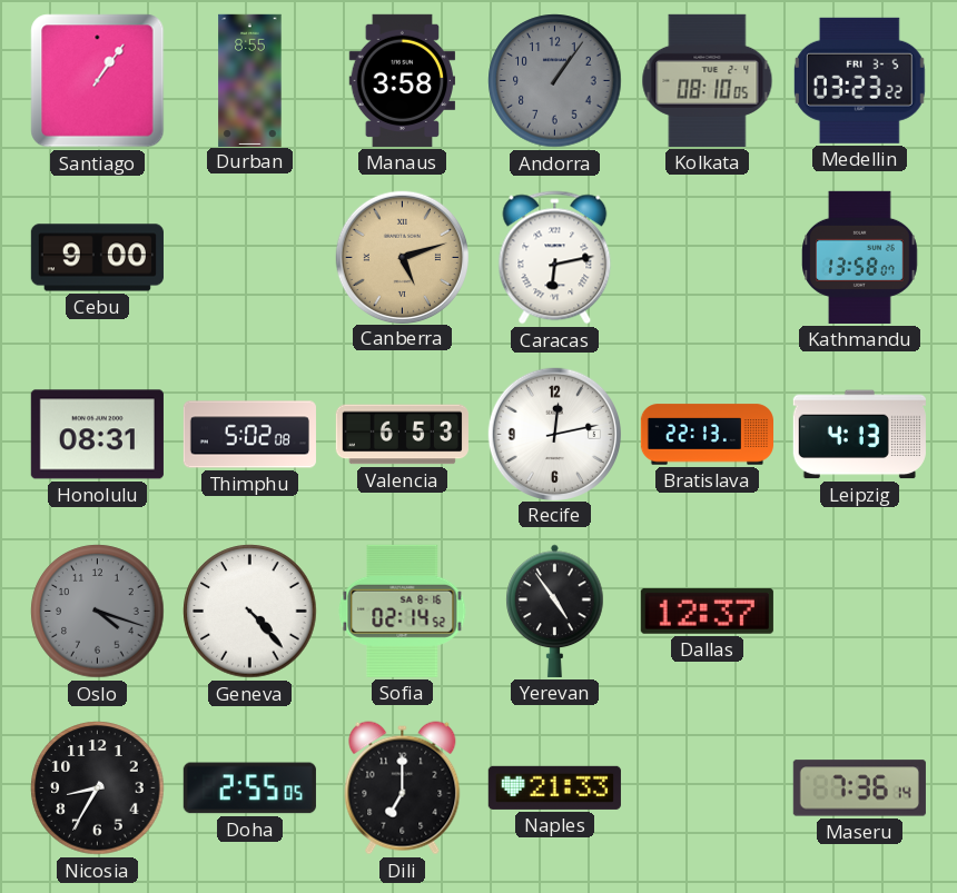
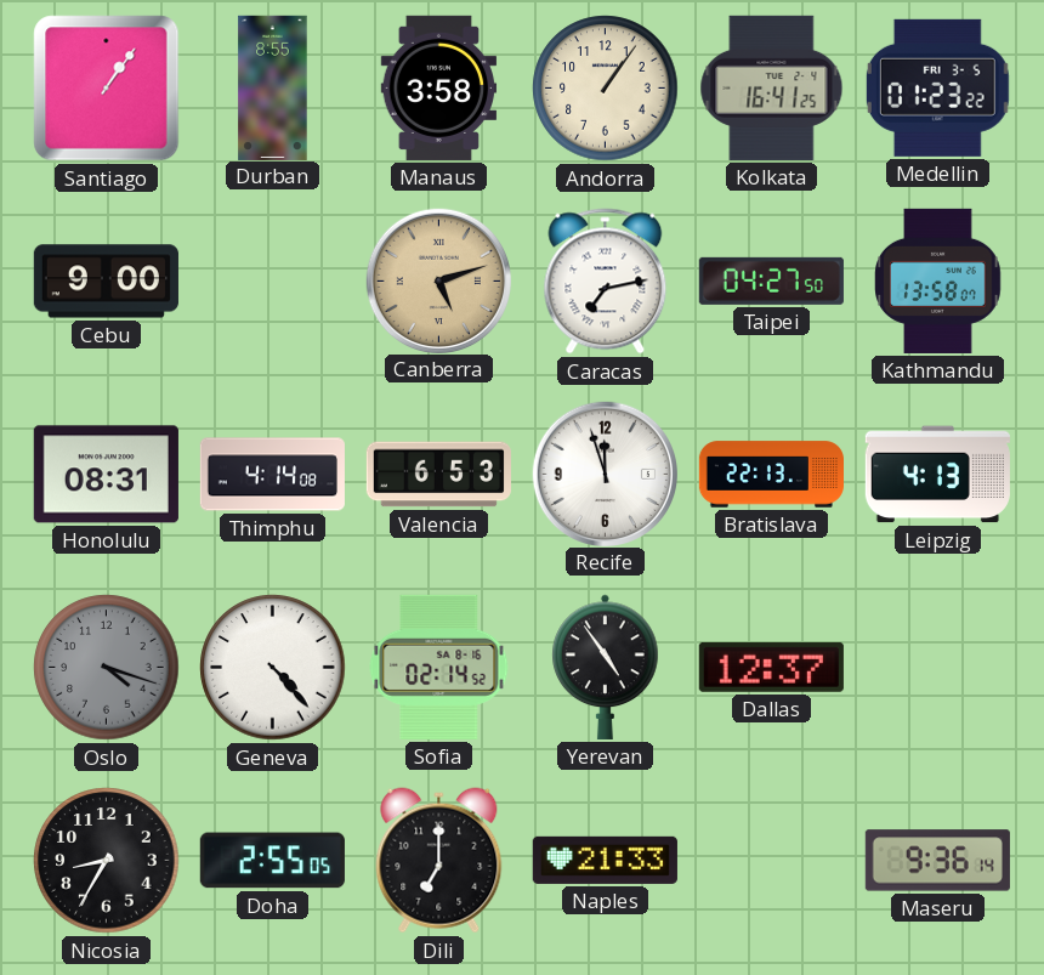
Andorra dial: grey -> cream (606, 89)
Kolkata: 08:10 -> 16:41 (772, 87)
Medellin: 03:23 -> 01:23 (937, 87)
Caracas: 6:13 -> 7:13 (606, 282)
Taipei: none -> 04:27 (771, 280)
Thimphu: 5:02 -> 4:14 (272, 475)
Recife: 12:13 -> 11:57 (605, 474)
Maseru: 7:36 -> 9:36 (937, 861)
